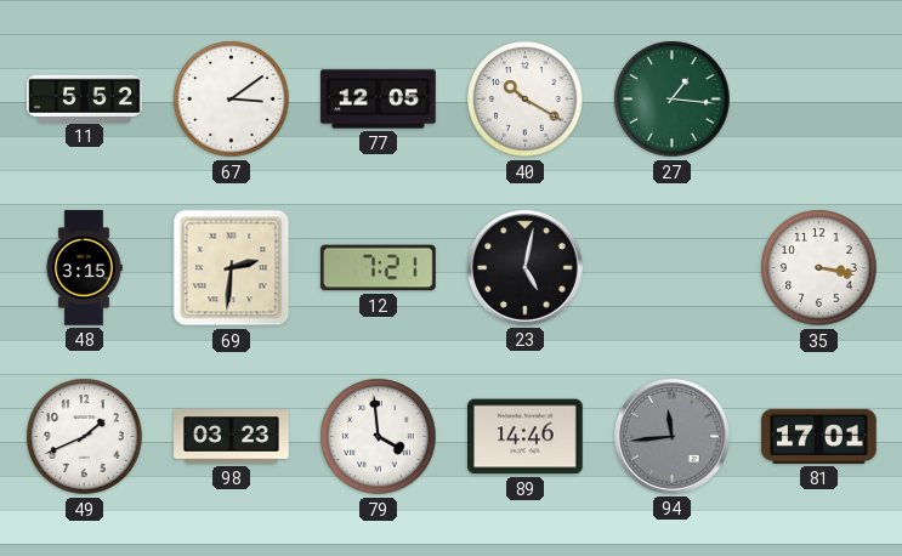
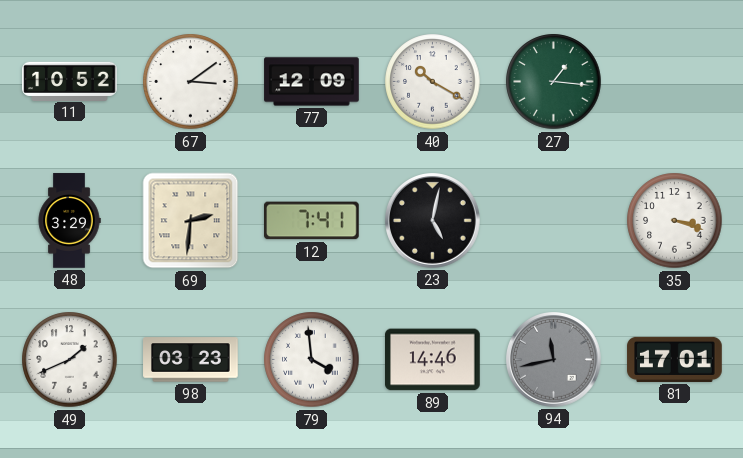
11: 5:52 -> 10:52 (70, 81)
77: 12:05 -> 12:09 (312, 82)
48: 3:15 -> 3:29 (69, 221)
12: 7:21 -> 7:41 (312, 221)
35: 3:17 -> 3:18 (675, 221)
94: 11:44 -> 11:43 (554, 360)
